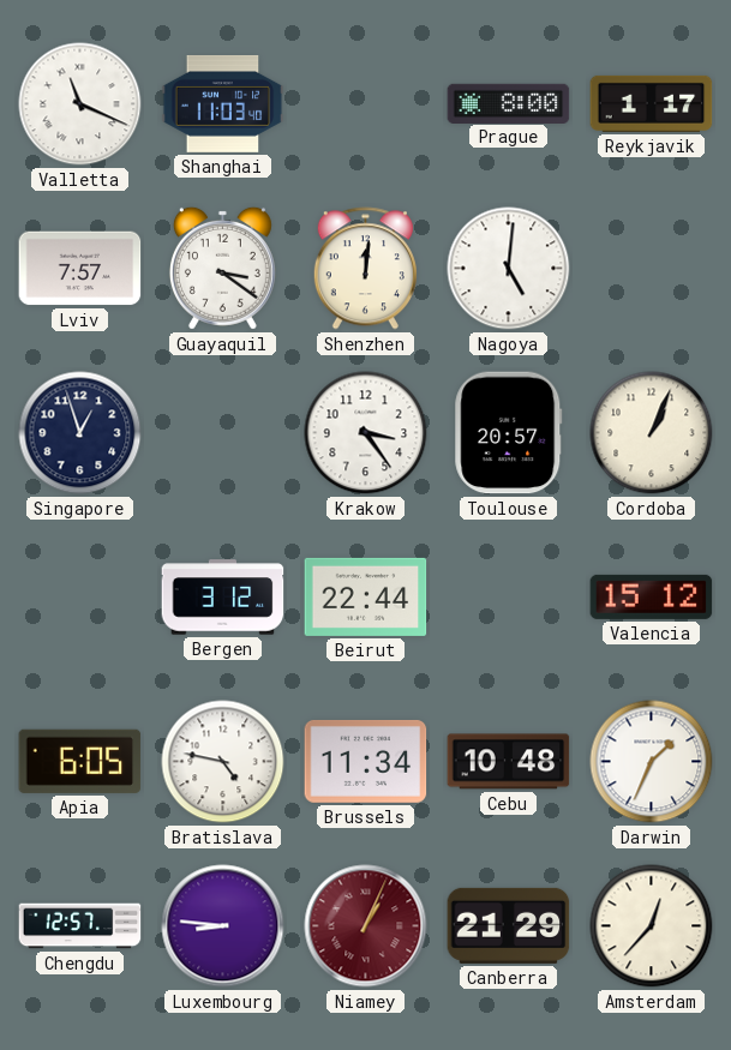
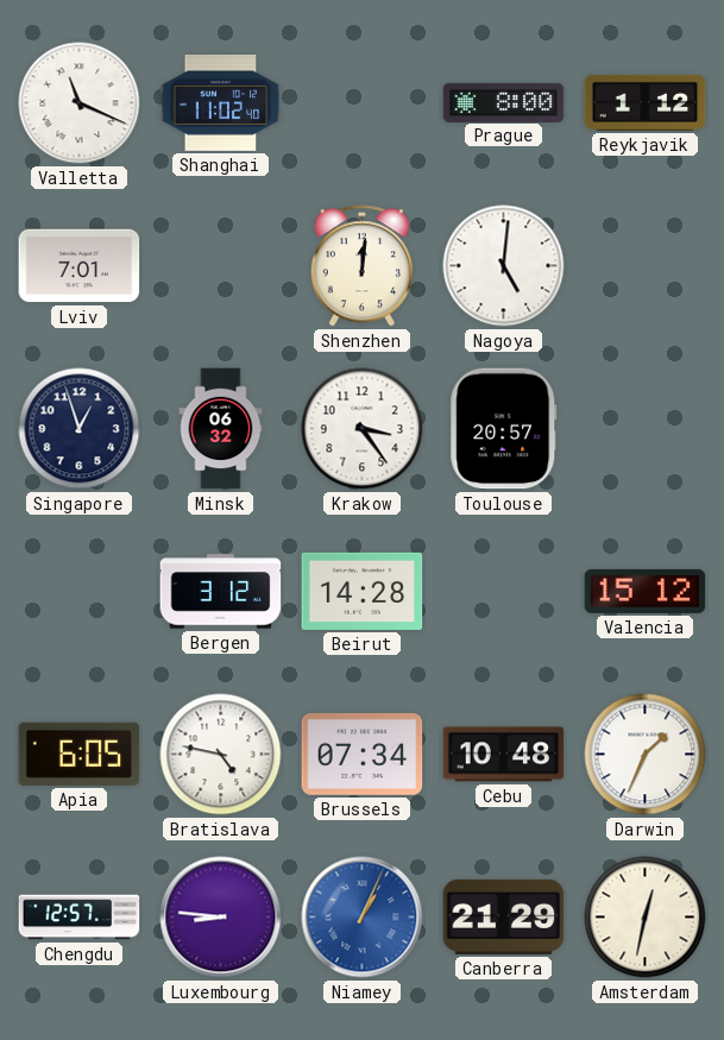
Shanghai: 11:03 -> 11:02 (221, 102)
Reykjavik: 1:17 -> 1:12 (646, 102)
Lviv: 7:57 -> 7:01 (80, 266)
Guayaquil: 3:21 -> none (222, 268)
Minsk: none -> 06:32 (221, 429)
Cordoba: 1:04 -> none (652, 433)
Beirut: 22:44 -> 14:28 (363, 591)
Brussels: 11:34 -> 07:34 (363, 754)
Niamey dial: burgundy -> blue (363, 918)
Amsterdam: 12:37 -> 12:32 (646, 918)
